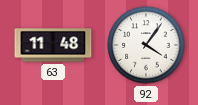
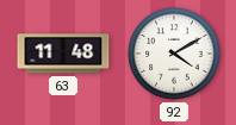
92: 4:06 -> 4:10 (174, 54)
